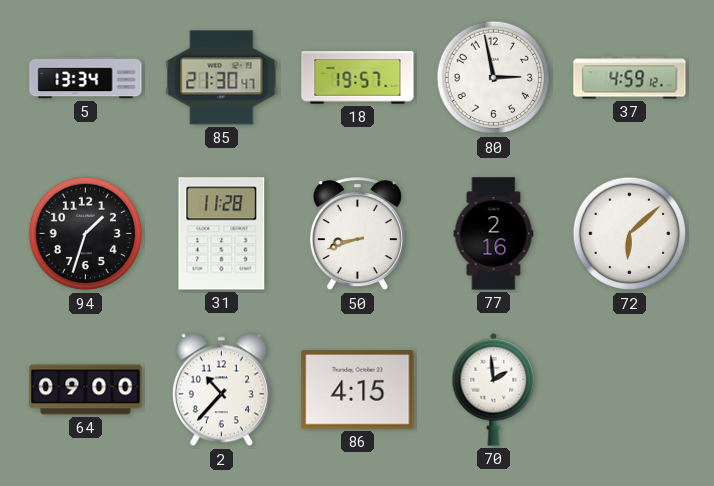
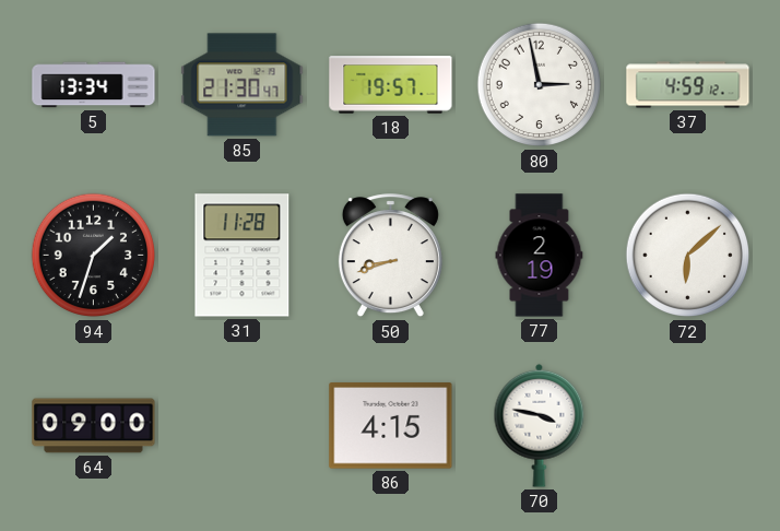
77: 2:16 -> 2:19 (540, 256)
2: 10:37 -> none (221, 390)
70: 1:59 -> 3:47 (540, 425)
